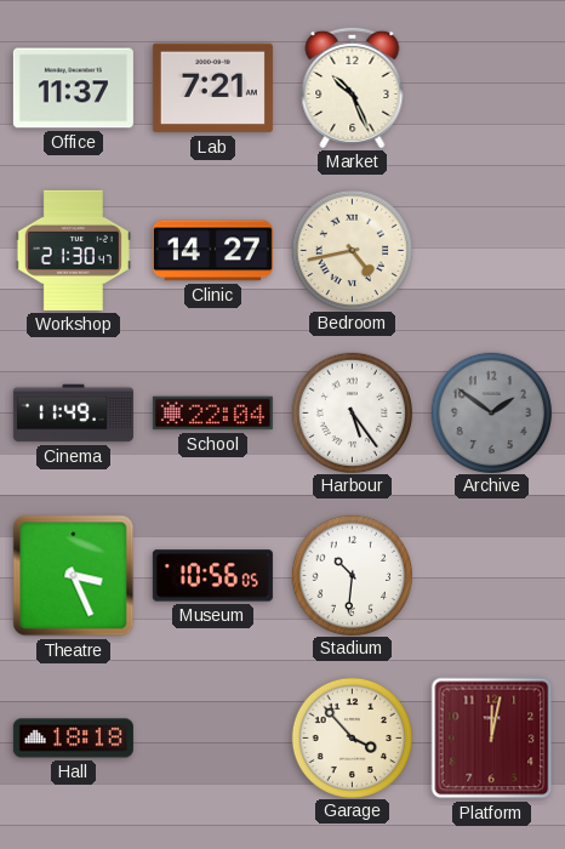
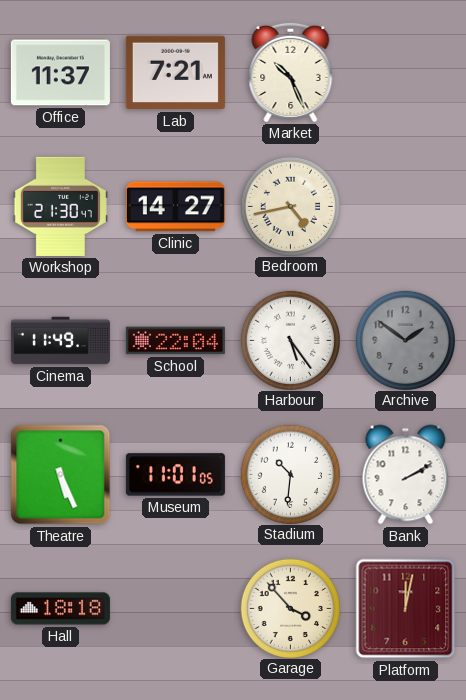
Theatre: 3:26 -> 5:26 (61, 475)
Museum: 10:56 -> 11:01 (175, 475)
Bank: none -> 2:10 (406, 475)
